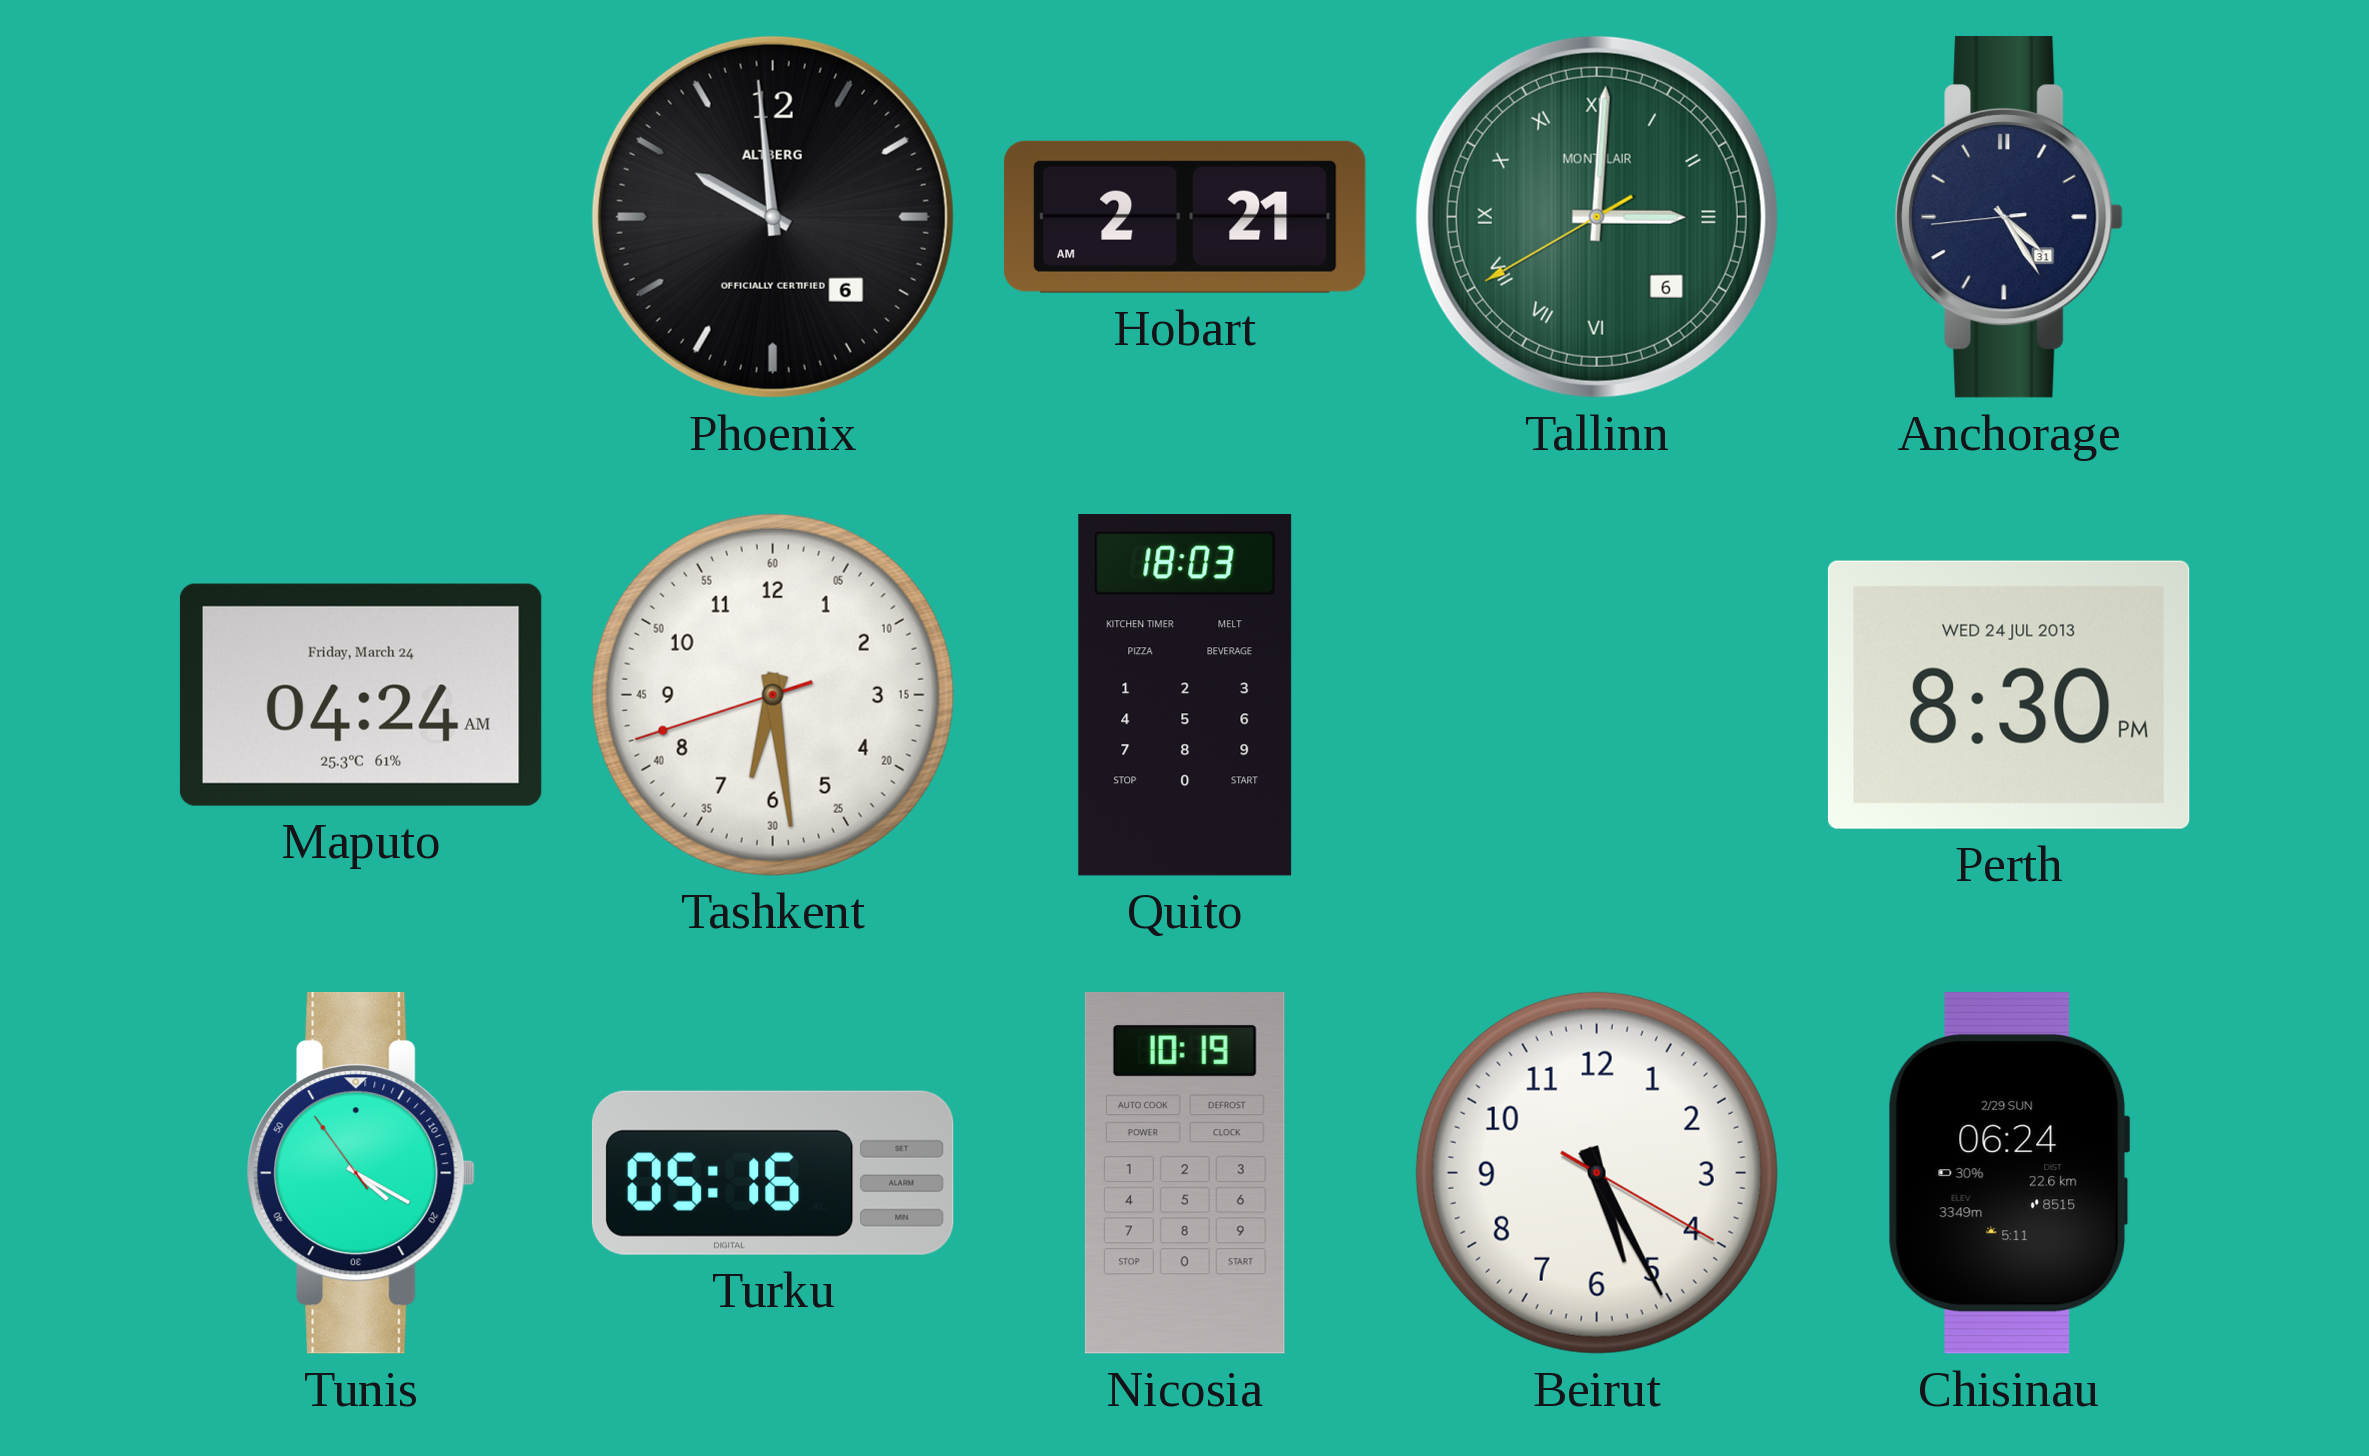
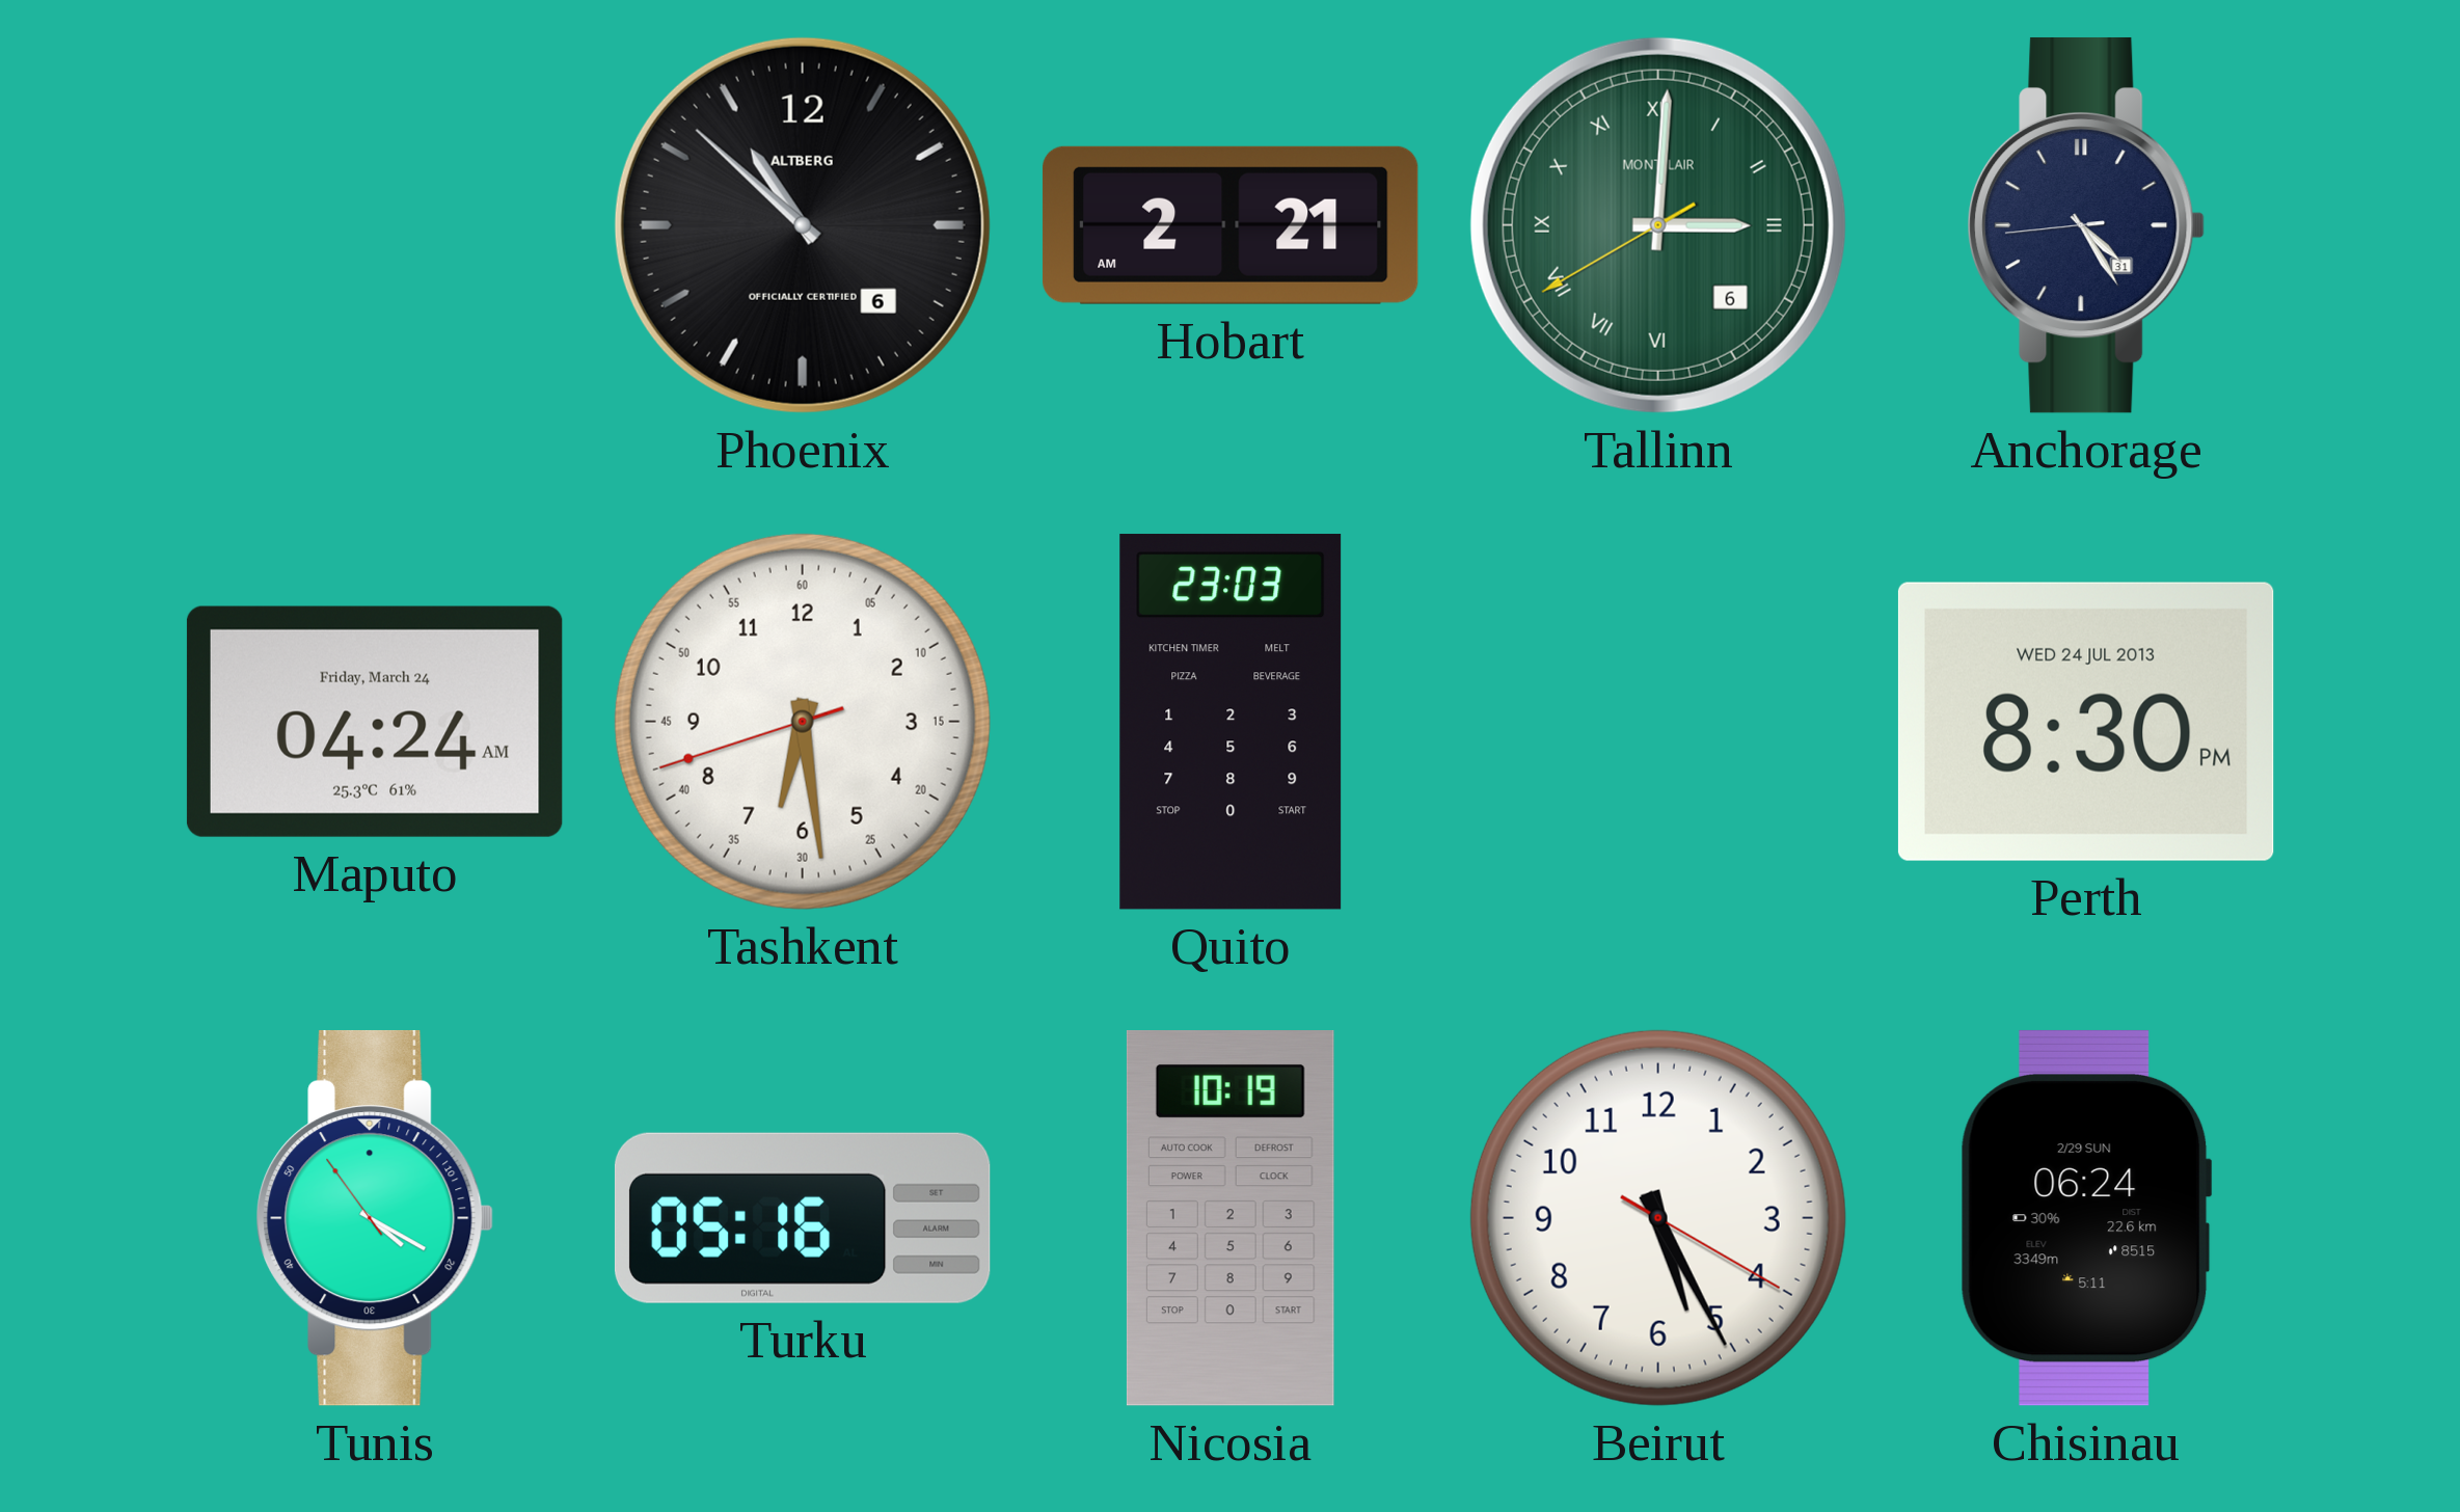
Phoenix: 9:59 -> 10:52 (803, 225)
Quito: 18:03 -> 23:03 (1231, 722)
